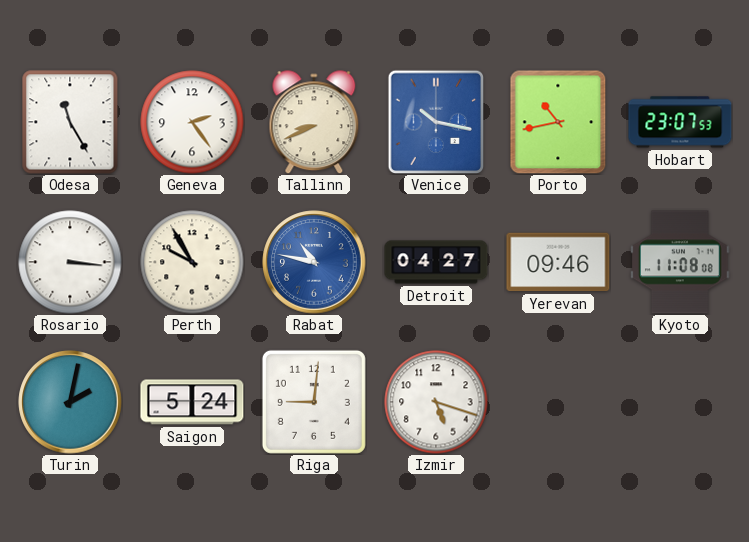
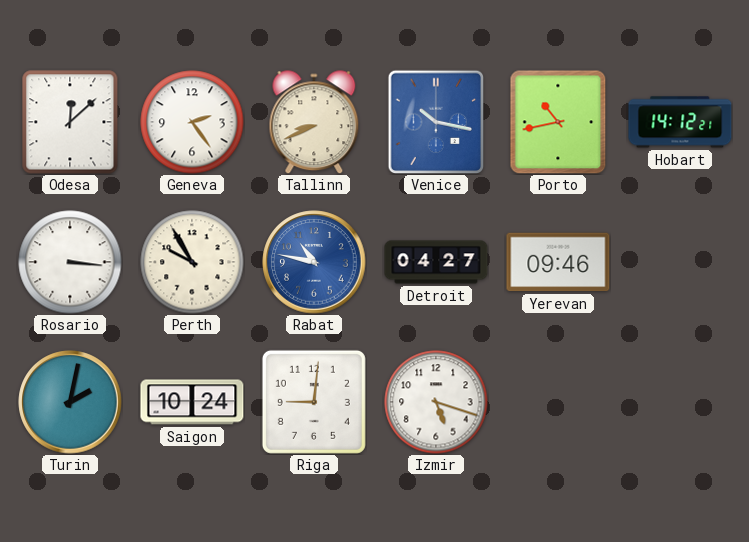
Odesa: 11:25 -> 12:08 (70, 122)
Hobart: 23:07 -> 14:12 (680, 122)
Kyoto: 11:08 -> none (681, 262)
Saigon: 5:24 -> 10:24 (192, 402)
